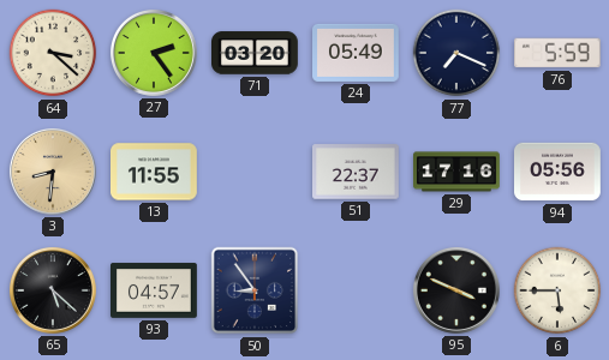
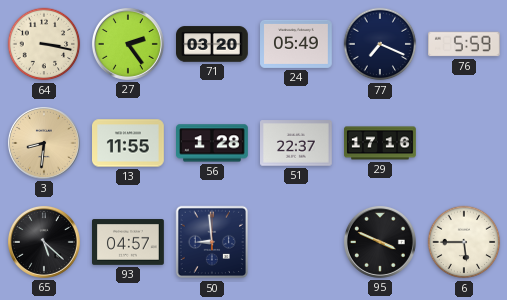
64: 3:22 -> 3:17 (44, 44)
56: none -> 1:28 (213, 143)
94: 05:56 -> none (559, 172)
50: 8:54 -> 8:59 (212, 242)
